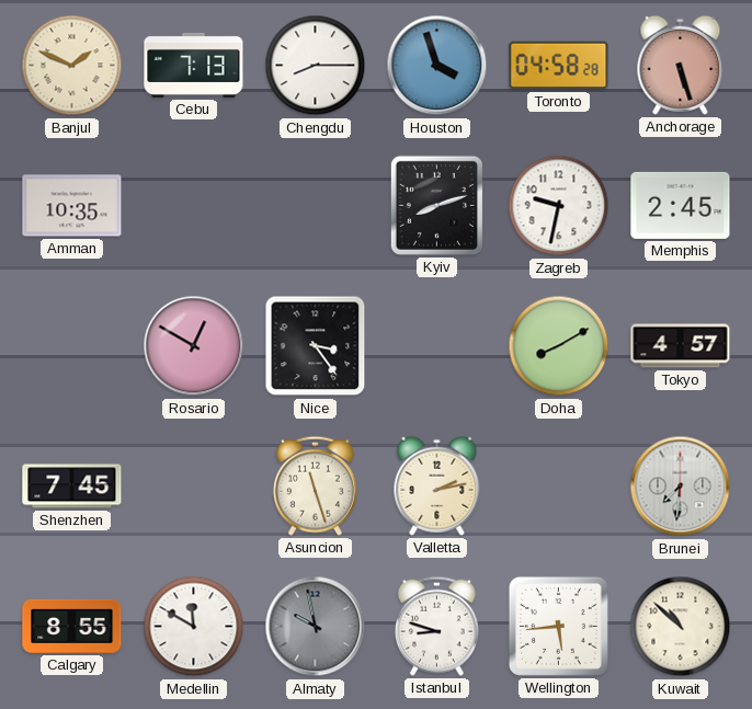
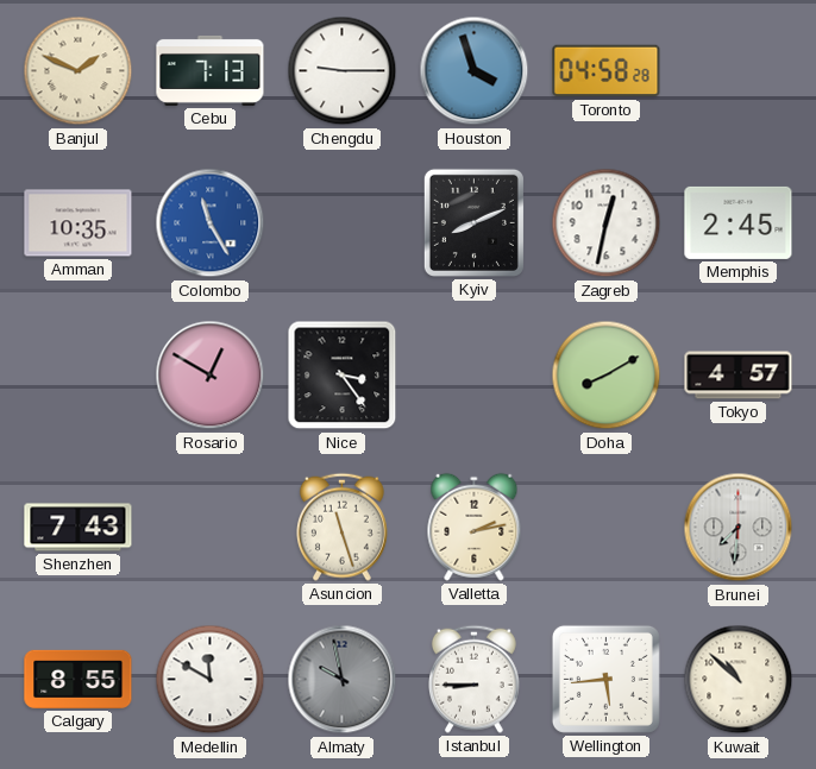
Chengdu: 8:15 -> 9:15 (343, 71)
Anchorage: 5:27 -> none (681, 65)
Colombo: none -> 11:25 (211, 223)
Kyiv: 8:12 -> 8:11 (473, 222)
Zagreb: 9:32 -> 12:32 (607, 223)
Shenzhen: 7:45 -> 7:43 (79, 528)
Istanbul: 8:48 -> 8:45 (473, 679)
